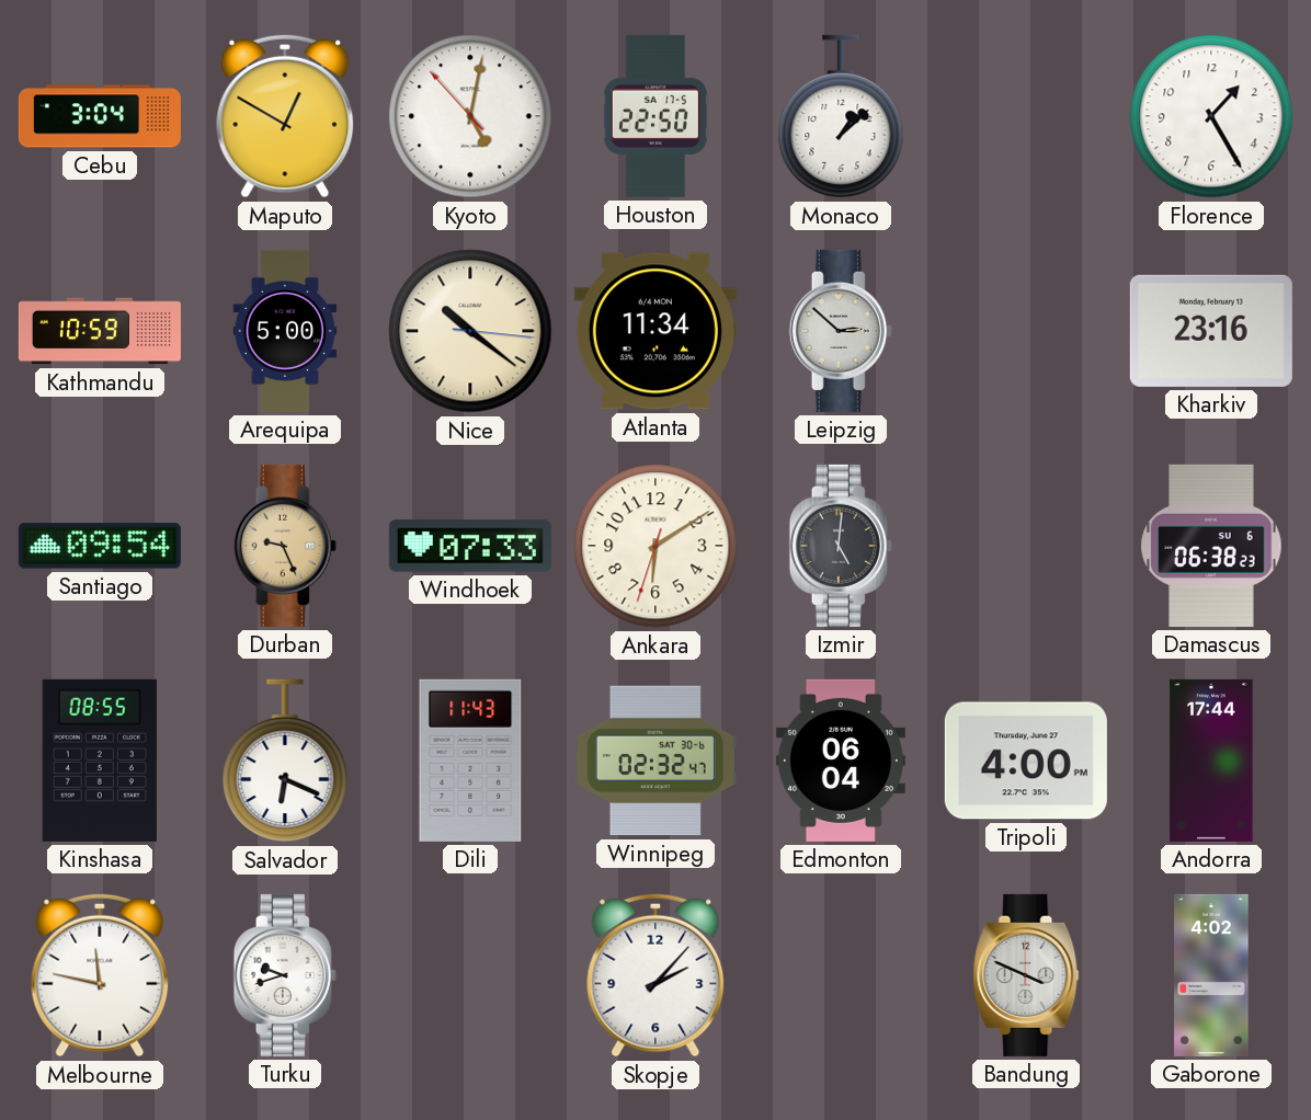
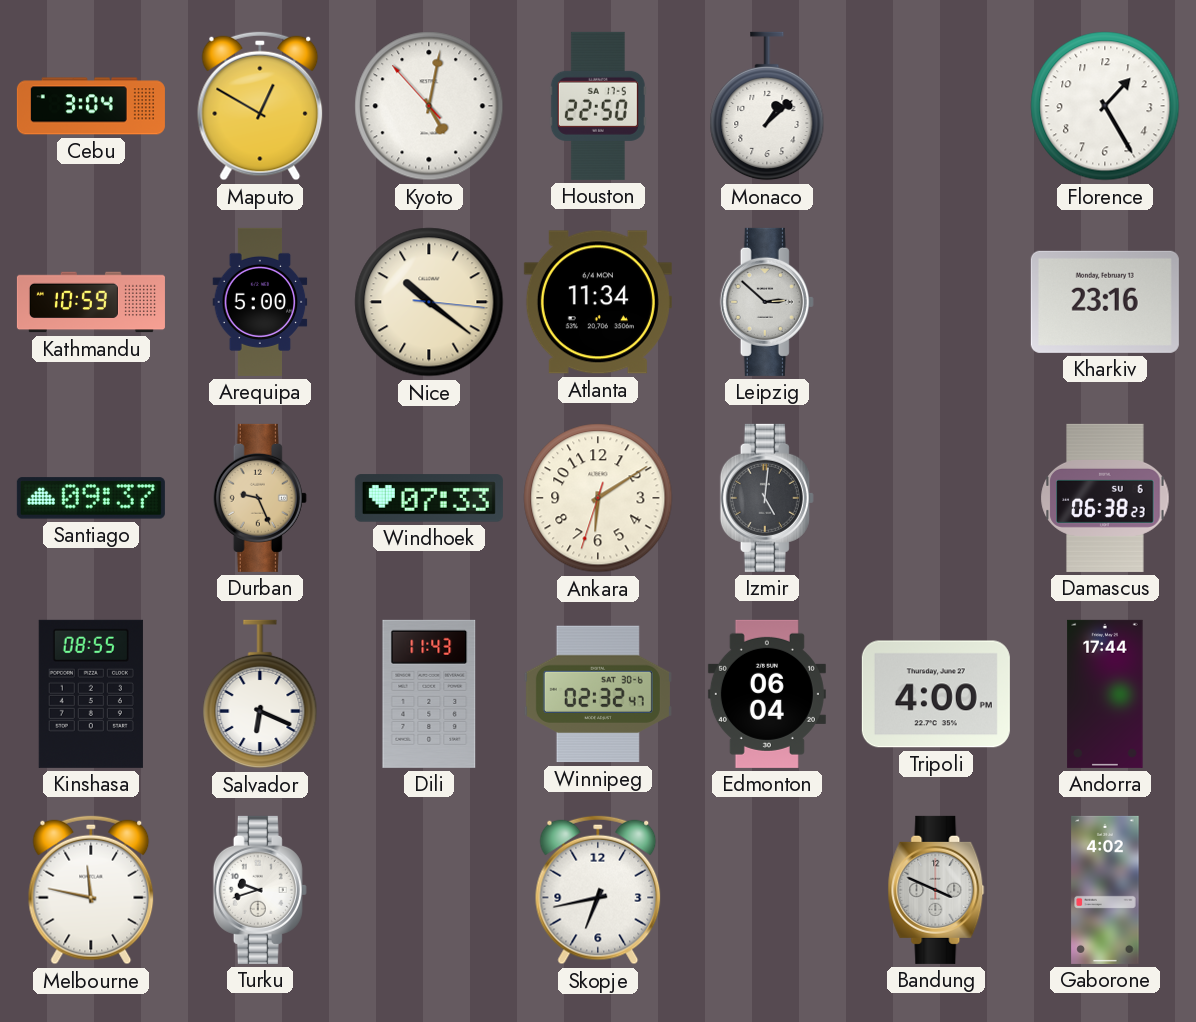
Santiago: 09:54 -> 09:37 (91, 498)
Skopje: 2:07 -> 6:43 (598, 890)
